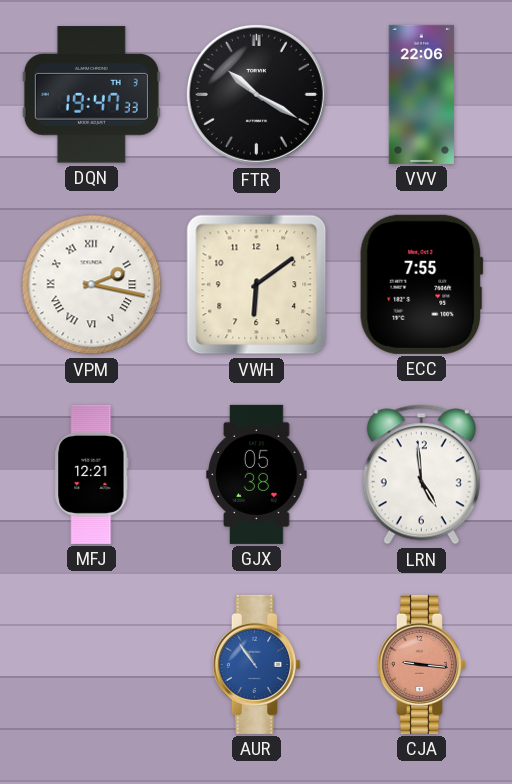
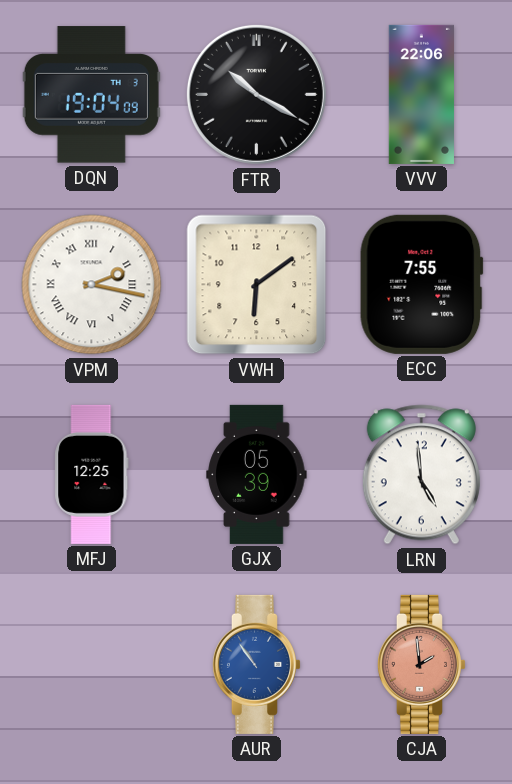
DQN: 19:47 -> 19:04 (91, 95)
MFJ: 12:21 -> 12:25 (92, 474)
GJX: 05:38 -> 05:39 (257, 474)
CJA: 9:16 -> 1:59 (421, 664)
